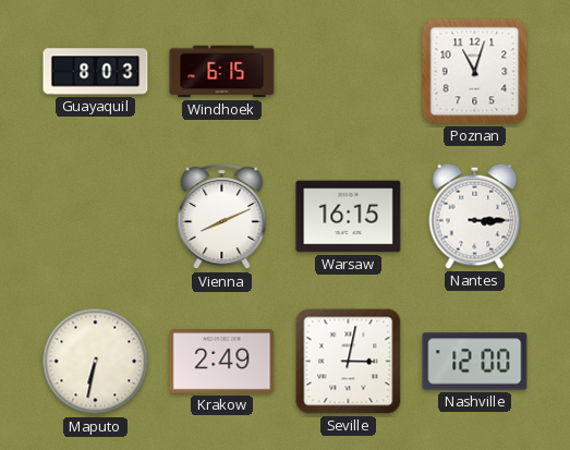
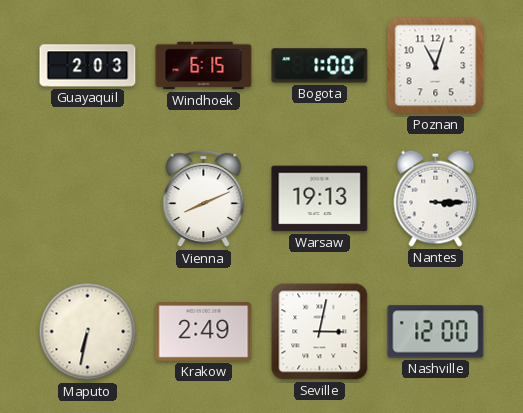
Guayaquil: 8:03 -> 2:03 (88, 66)
Bogota: none -> 1:00 (320, 66)
Warsaw: 16:15 -> 19:13 (320, 199)
